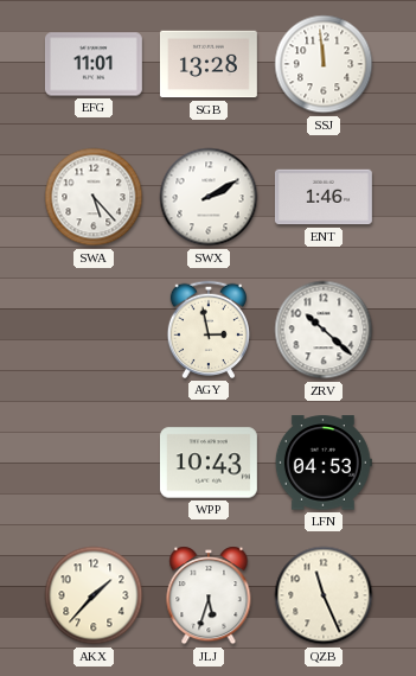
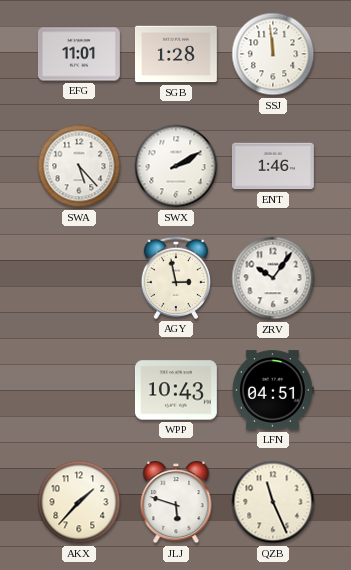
SGB: 13:28 -> 1:28 (176, 54)
ZRV: 10:22 -> 10:06 (273, 278)
LFN: 04:53 -> 04:51 (273, 390)
JLJ: 5:33 -> 5:48 (176, 502)
